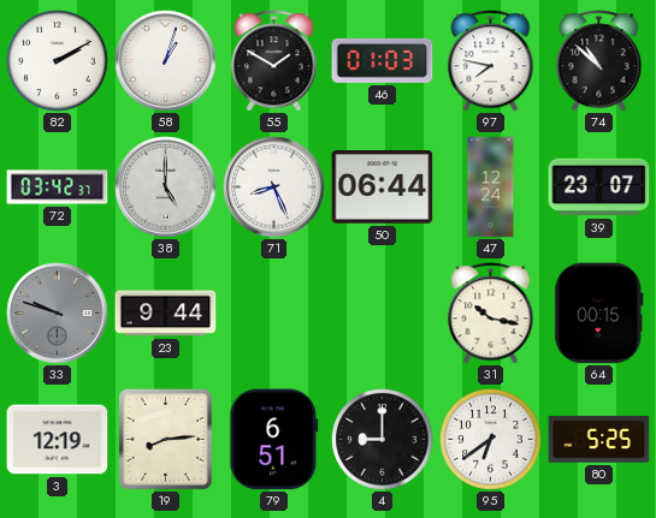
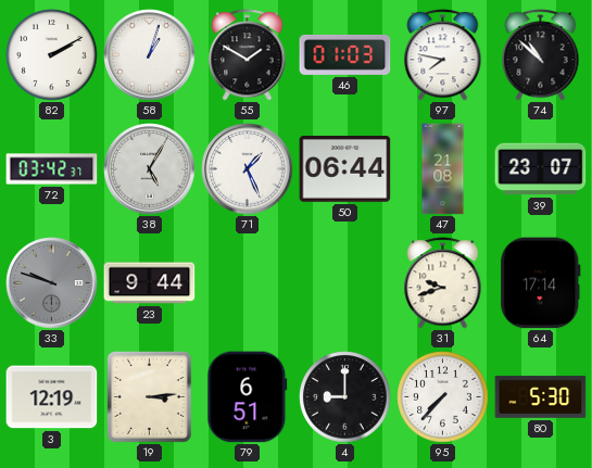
38: 5:00 -> 5:05 (150, 169)
71: 8:26 -> 1:26 (248, 169)
47: 12:24 -> 21:08 (443, 169)
31: 10:17 -> 9:42 (443, 283)
64: 00:15 -> 17:14 (541, 283)
19: 8:14 -> 3:14 (149, 397)
95: 6:39 -> 7:37 (443, 397)
80: 5:25 -> 5:30 (541, 397)
